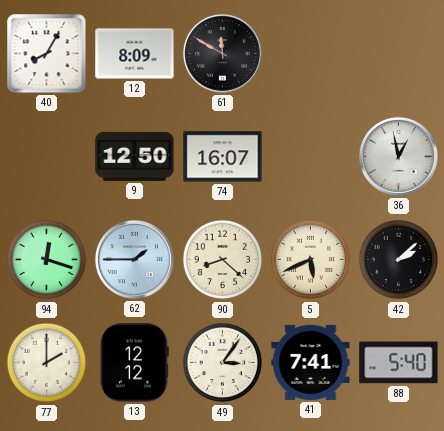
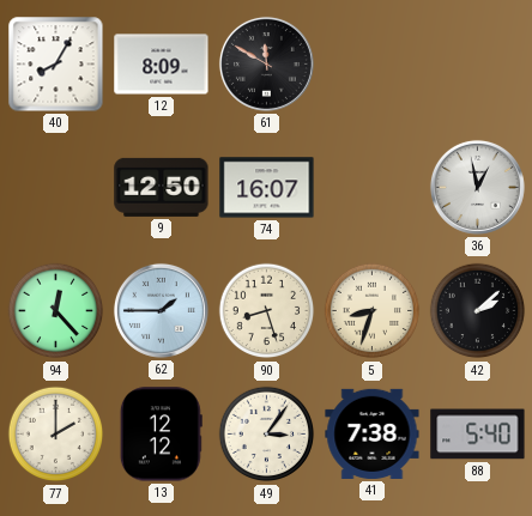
94: 12:18 -> 12:23 (56, 311)
90: 8:22 -> 8:27 (267, 311)
5: 5:41 -> 8:33 (373, 311)
41: 7:41 -> 7:38 (373, 433)
